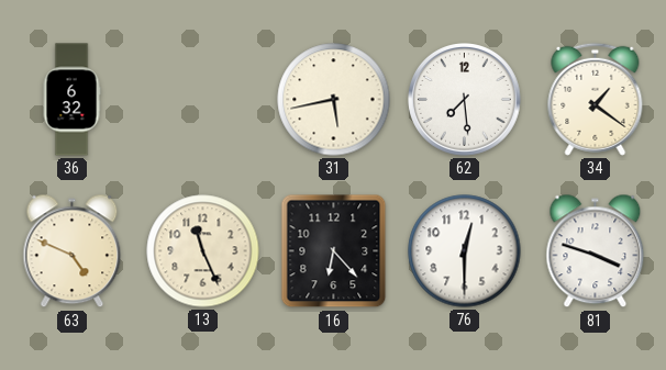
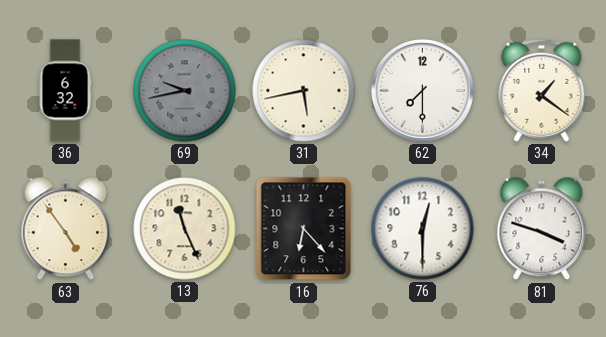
69: none -> 9:43 (185, 91)
62: 7:29 -> 7:30 (423, 91)
63: 4:49 -> 4:54 (66, 229)
